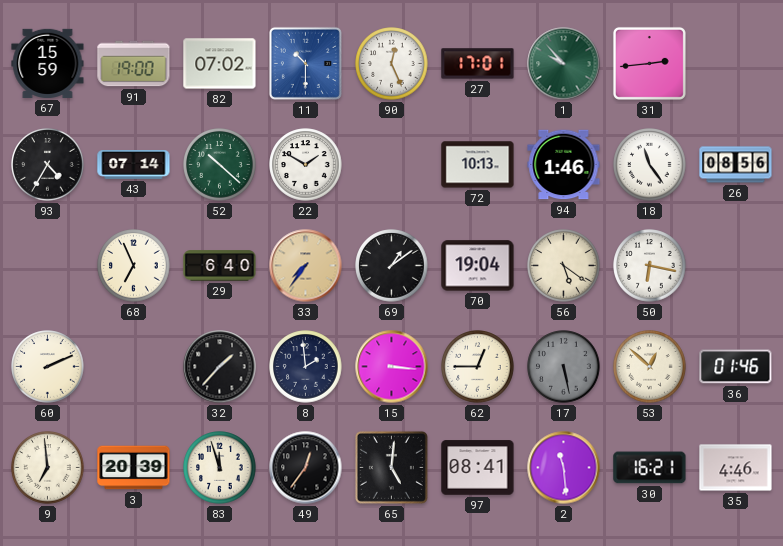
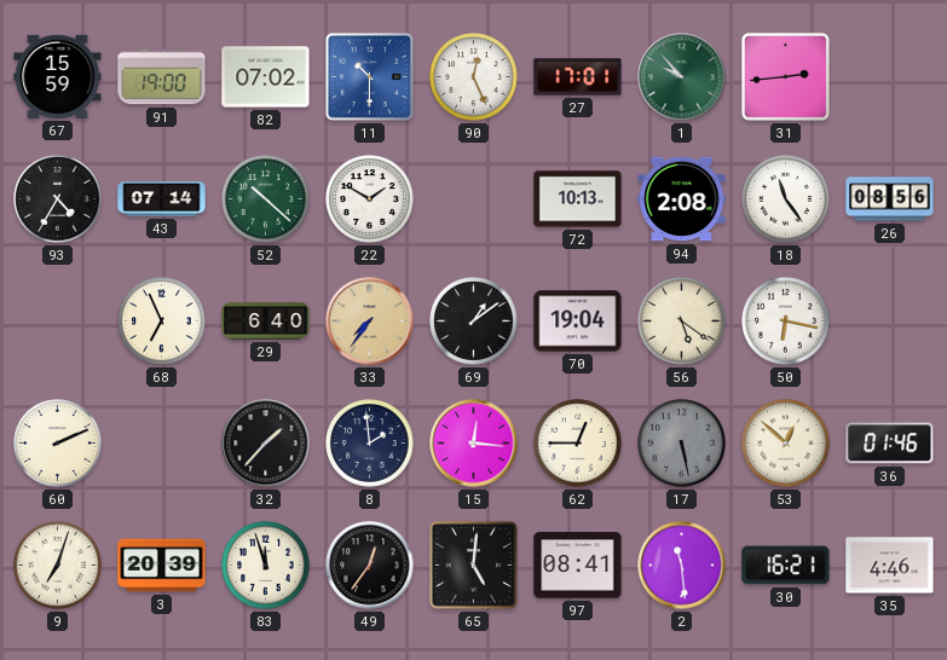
94: 1:46 -> 2:08 (682, 199)
15: 3:16 -> 12:16 (474, 444)
9: 6:59 -> 7:03 (58, 566)
